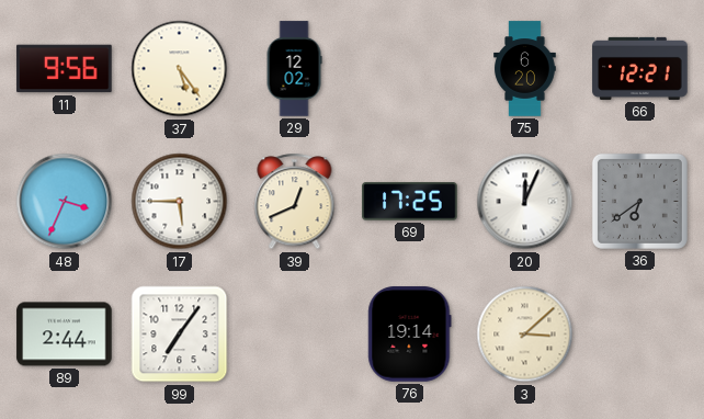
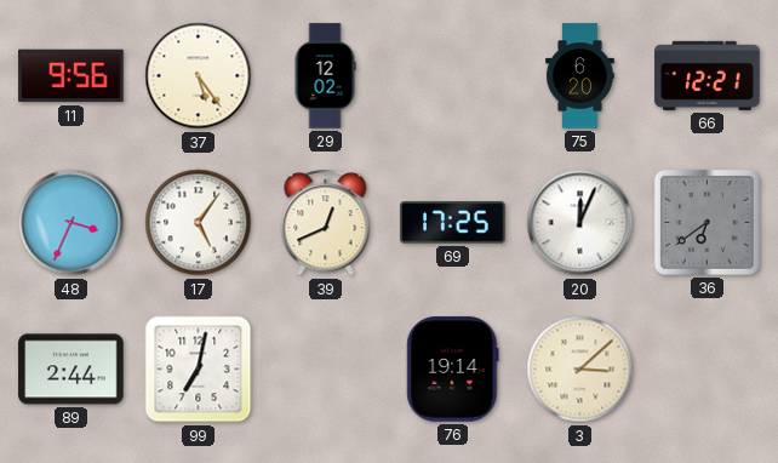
17: 5:45 -> 5:06 (199, 223)
99: 7:06 -> 7:02 (199, 370)
